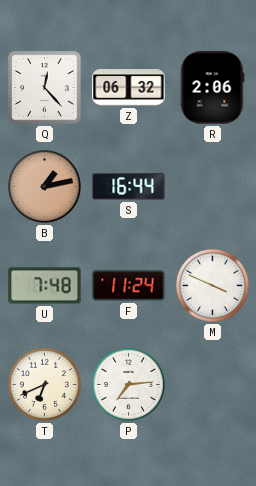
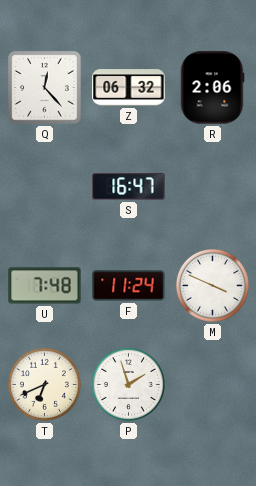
B: 1:13 -> none (44, 186)
S: 16:44 -> 16:47 (129, 187)
P: 7:14 -> 1:57 (128, 384)
